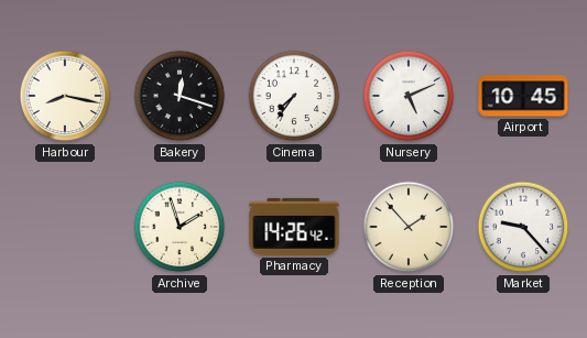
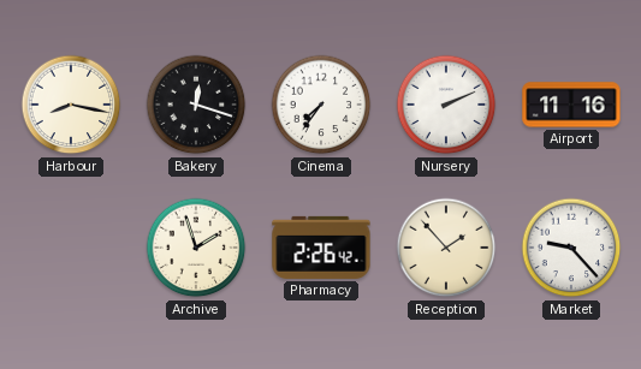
Nursery: 5:11 -> 2:11 (446, 105)
Airport: 10:45 -> 11:16 (571, 105)
Pharmacy: 14:26 -> 2:26 (321, 248)
